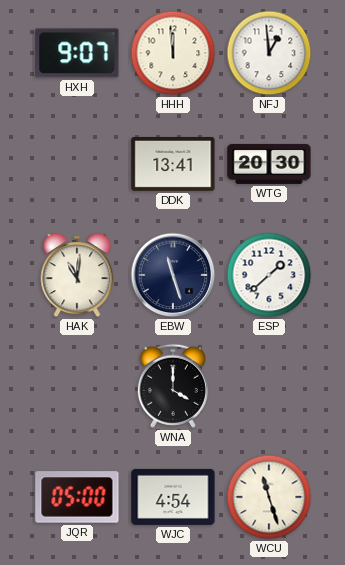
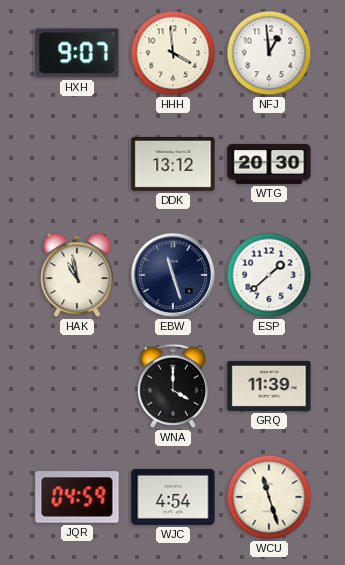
HHH: 11:59 -> 3:59 (173, 53)
DDK: 13:41 -> 13:12 (173, 164)
HAK: 11:01 -> 10:58 (77, 276)
GRQ: none -> 11:39 (269, 386)
JQR: 05:00 -> 04:59 (77, 497)
